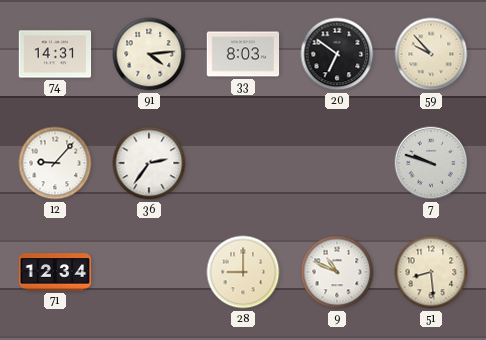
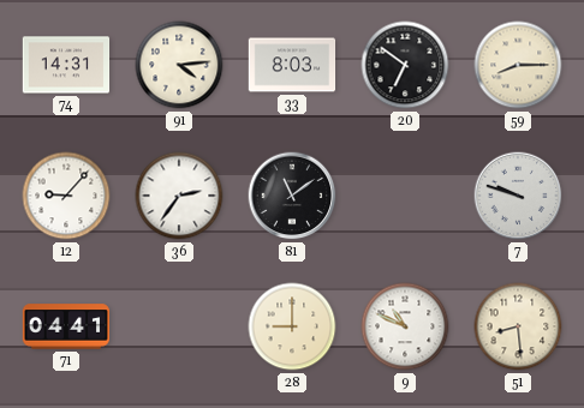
59: 9:53 -> 8:15 (518, 65)
81: none -> 11:09 (292, 196)
71: 12:34 -> 04:41 (66, 326)
